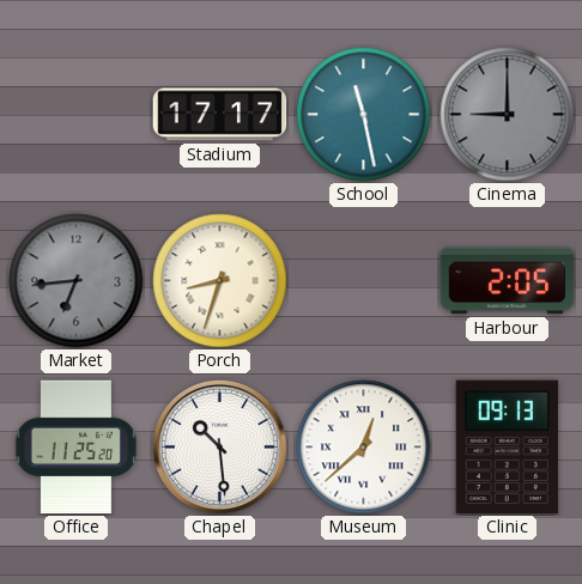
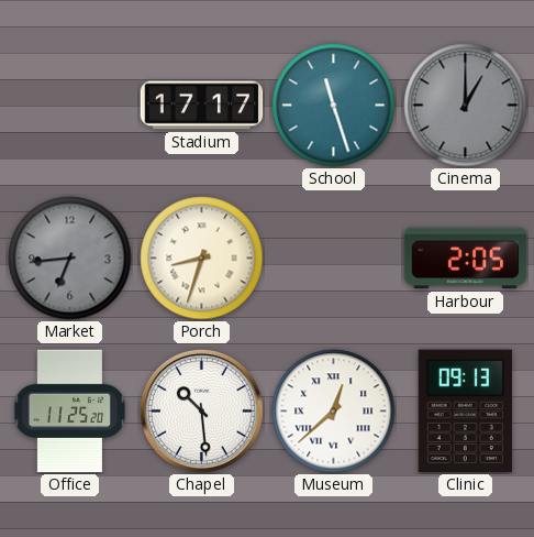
School: 11:28 -> 11:27 (334, 106)
Cinema: 9:00 -> 1:00 (466, 106)
